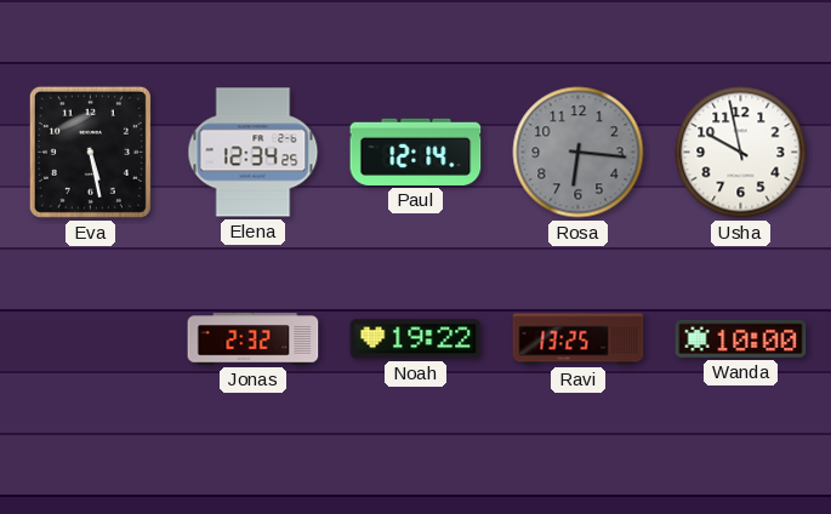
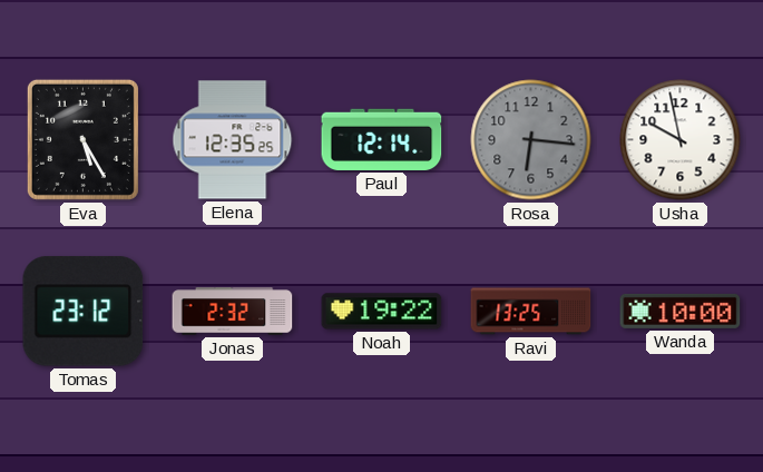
Eva: 5:28 -> 5:25 (82, 139)
Elena: 12:34 -> 12:35 (233, 140)
Tomas: none -> 23:12 (84, 312)
